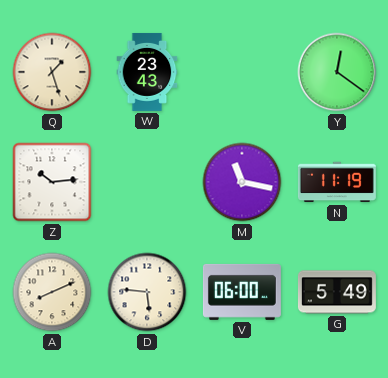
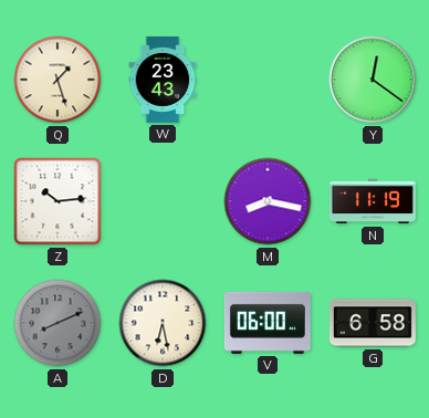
M: 11:17 -> 8:17 (268, 201)
A dial: cream -> grey (57, 323)
D: 5:46 -> 6:28 (163, 323)
G: 5:49 -> 6:58 (373, 323)
